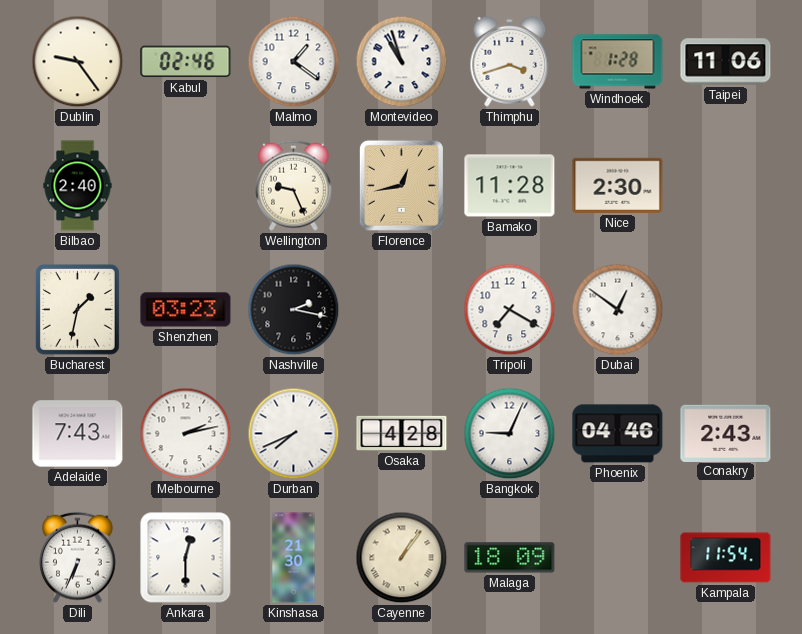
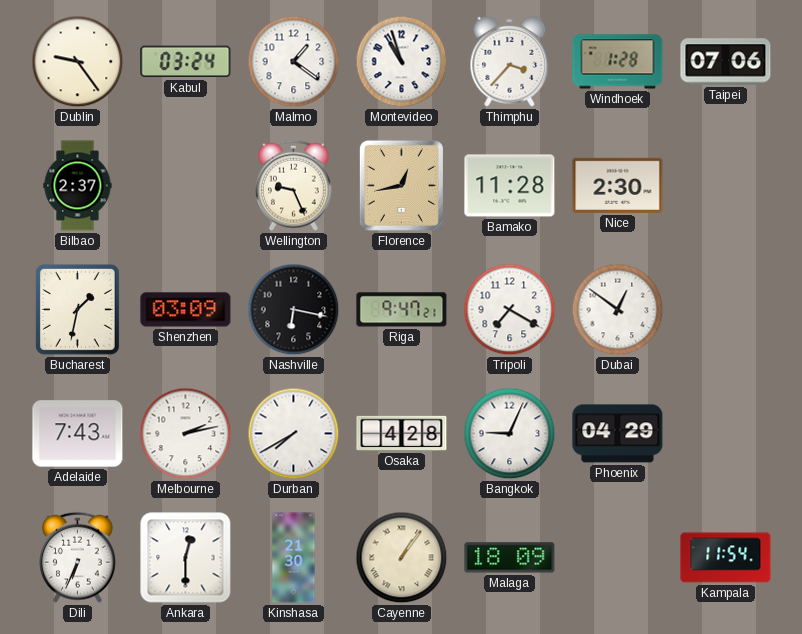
Kabul: 02:46 -> 03:24 (186, 62)
Thimphu: 3:42 -> 3:37 (510, 61)
Taipei: 11:06 -> 07:06 (726, 62)
Bilbao: 2:40 -> 2:37 (78, 186)
Shenzhen: 03:23 -> 03:09 (186, 310)
Nashville: 2:17 -> 6:17 (294, 310)
Riga: none -> 9:47 (402, 310)
Durban: 7:41 -> 7:40 (294, 434)
Phoenix: 04:46 -> 04:29 (618, 434)
Conakry: 2:43 -> none (726, 433)
